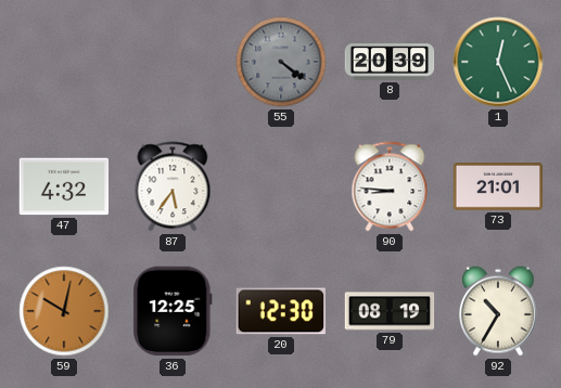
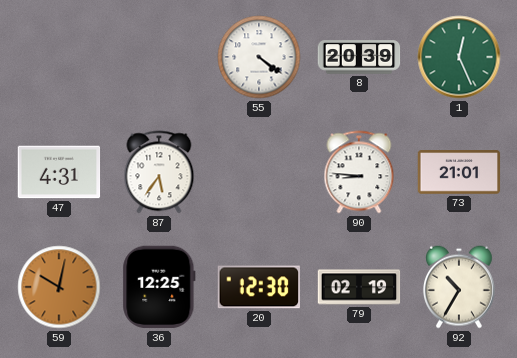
55 dial: grey -> white (259, 57)
47: 4:32 -> 4:31 (59, 172)
79: 08:19 -> 02:19 (359, 287)
